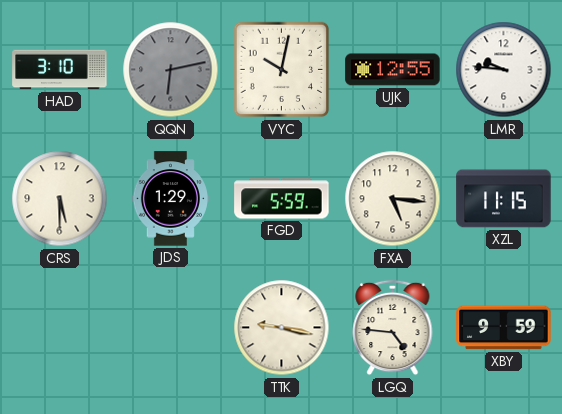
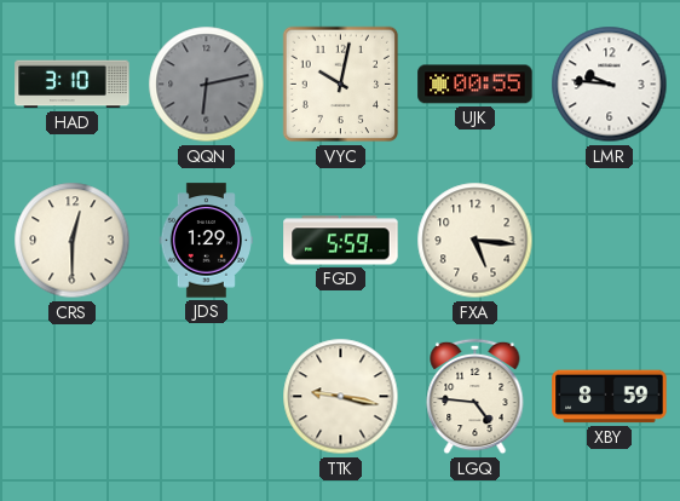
UJK: 12:55 -> 00:55 (476, 85)
CRS: 5:30 -> 12:30 (73, 241)
XZL: 11:15 -> none (504, 199)
XBY: 9:59 -> 8:59 (610, 397)
